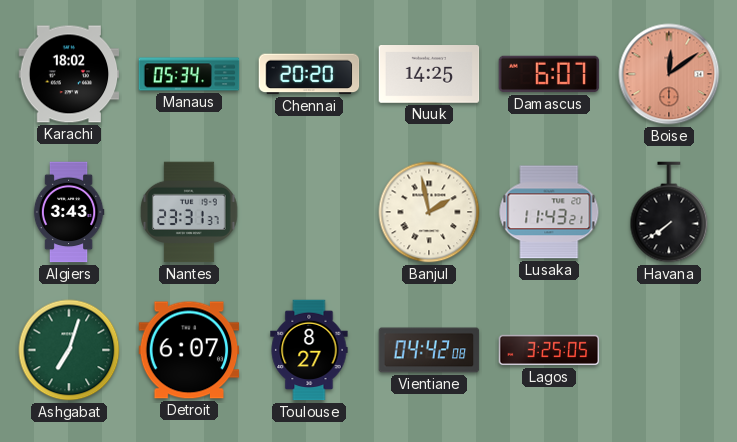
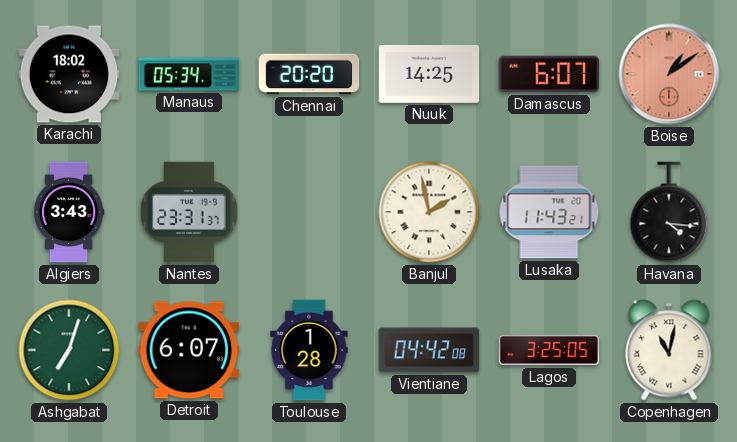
Boise: 12:09 -> 1:09 (669, 74)
Havana: 7:39 -> 4:16 (669, 212)
Toulouse: 8:27 -> 1:28 (309, 350)
Copenhagen: none -> 11:02 (669, 350)
